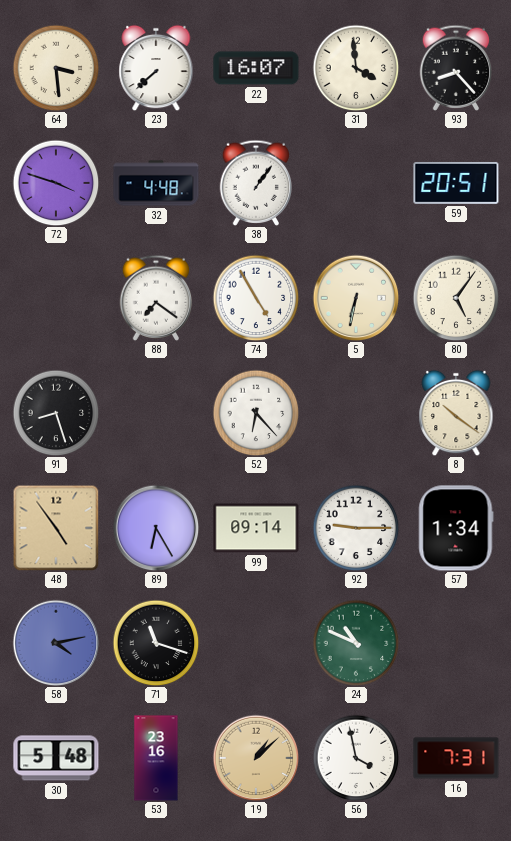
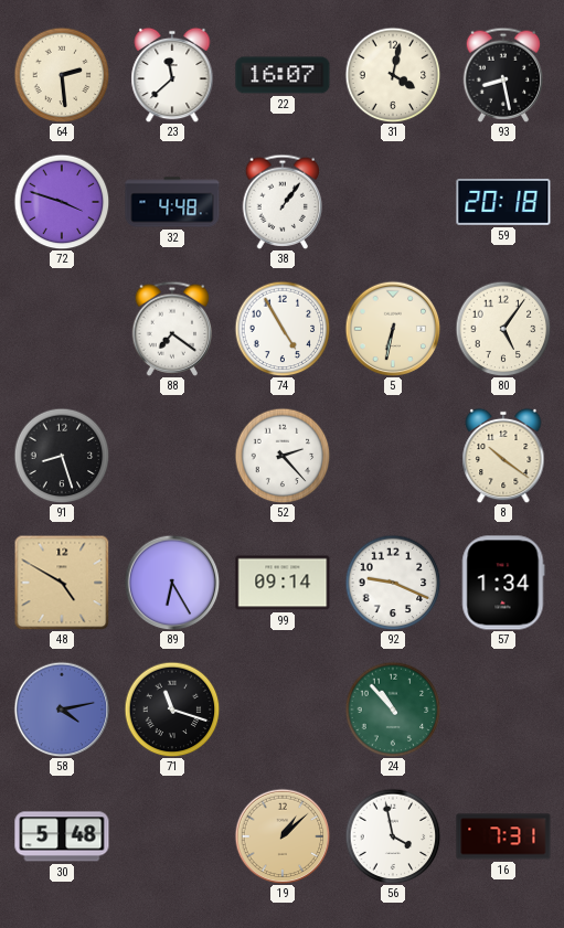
64: 3:29 -> 2:29 (62, 75)
23: 7:38 -> 11:38 (172, 75)
31: 3:59 -> 4:02 (393, 75)
93: 8:23 -> 8:28 (503, 75)
59: 20:51 -> 20:18 (503, 202)
52: 6:23 -> 2:23 (283, 456)
48: 4:54 -> 4:50 (62, 583)
92: 9:15 -> 9:19 (393, 583)
24: 10:49 -> 10:53 (393, 710)
53: 23:16 -> none (156, 758)
